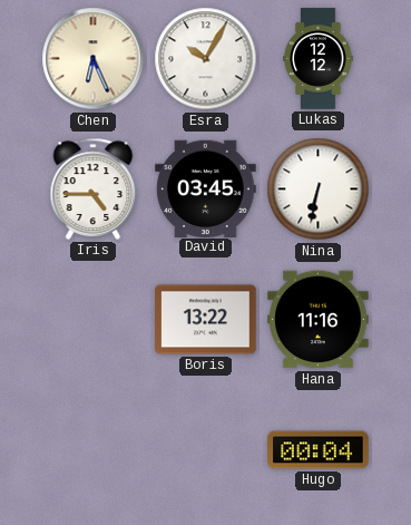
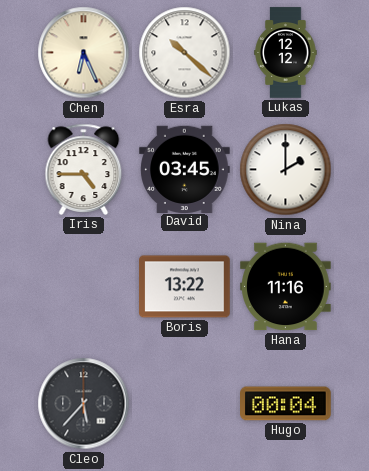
Esra: 10:05 -> 10:22 (185, 53)
Nina: 6:32 -> 2:00 (286, 170)
Cleo: none -> 5:37 (84, 404)
